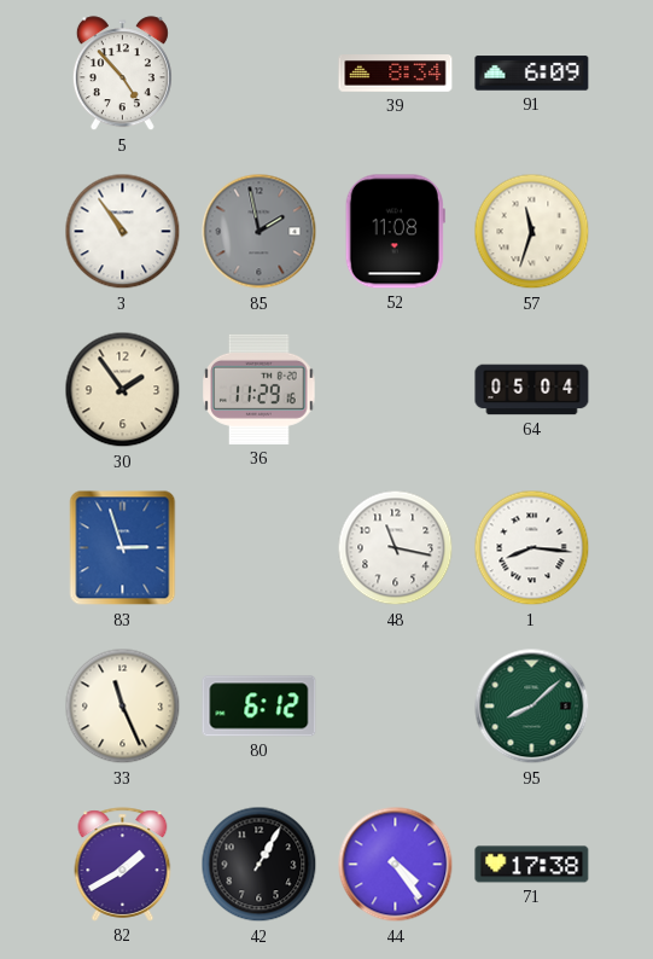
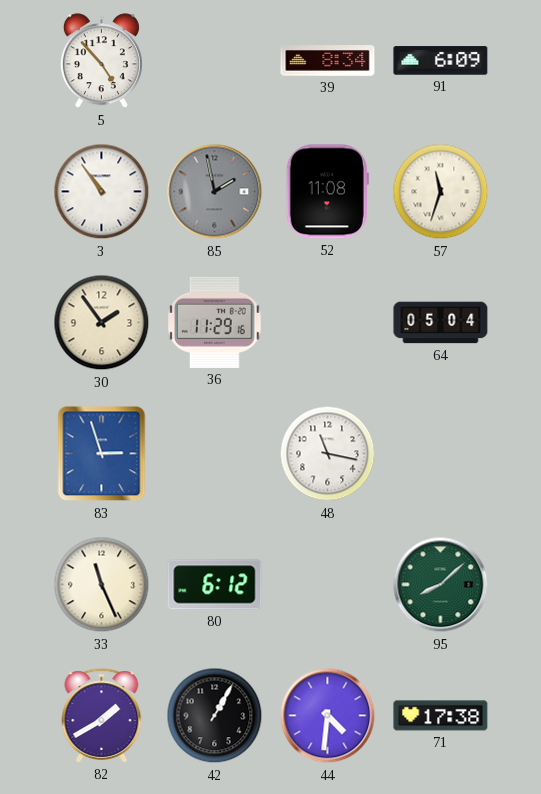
1: 8:16 -> none (532, 548)
44: 4:24 -> 4:31 (328, 716)
